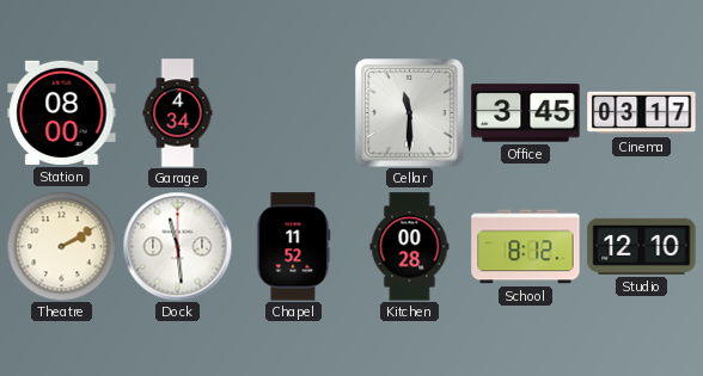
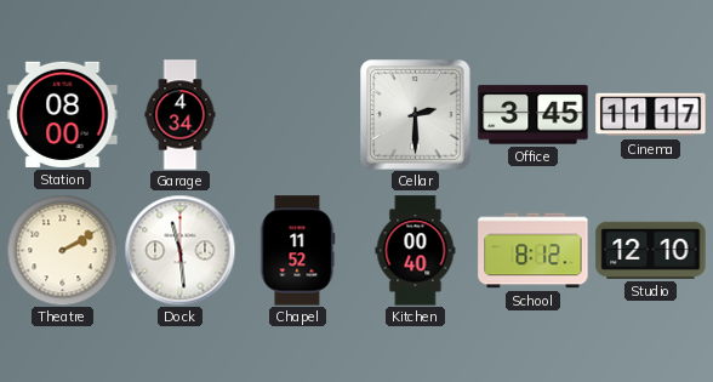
Cellar: 11:30 -> 2:30 (416, 115)
Cinema: 03:17 -> 11:17 (651, 115)
Kitchen: 00:28 -> 00:40 (416, 251)
